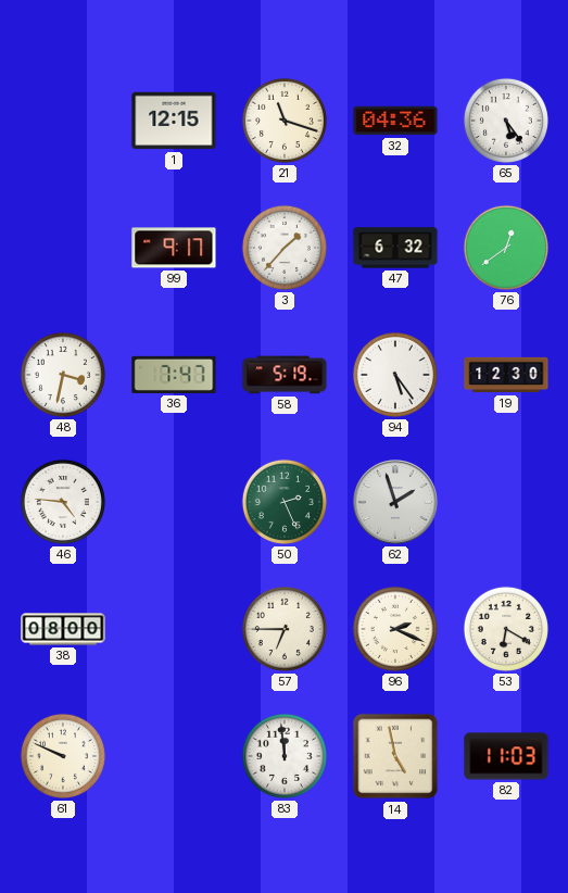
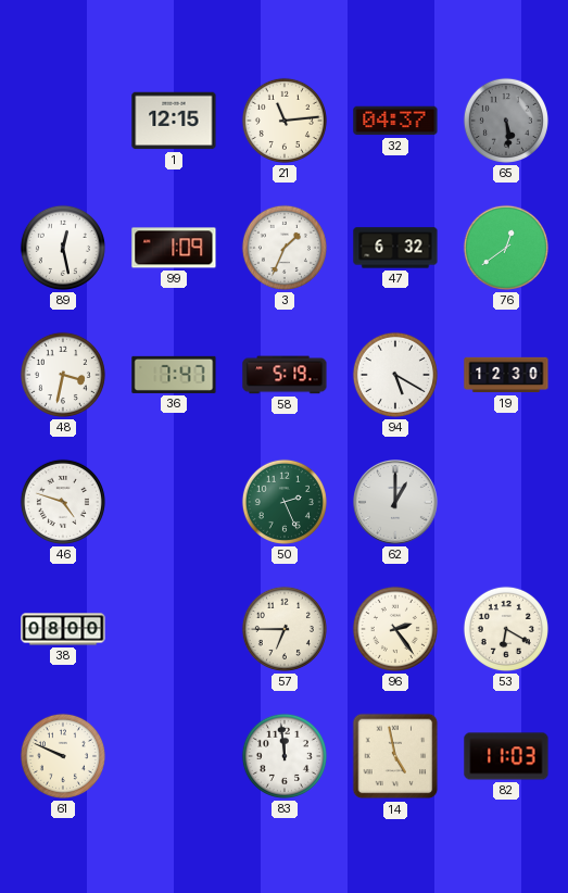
21: 11:18 -> 11:14 (285, 121)
32: 04:36 -> 04:37 (395, 121)
65: 5:24 -> 5:29 (506, 121)
65 dial: white -> grey (506, 121)
89: none -> 12:28 (63, 248)
99: 9:17 -> 1:09 (174, 248)
3: 1:37 -> 1:34 (285, 248)
94: 5:24 -> 5:20 (395, 375)
46: 4:46 -> 4:48 (63, 502)
62: 1:57 -> 1:00 (396, 503)
96: 2:19 -> 2:24 (395, 629)
